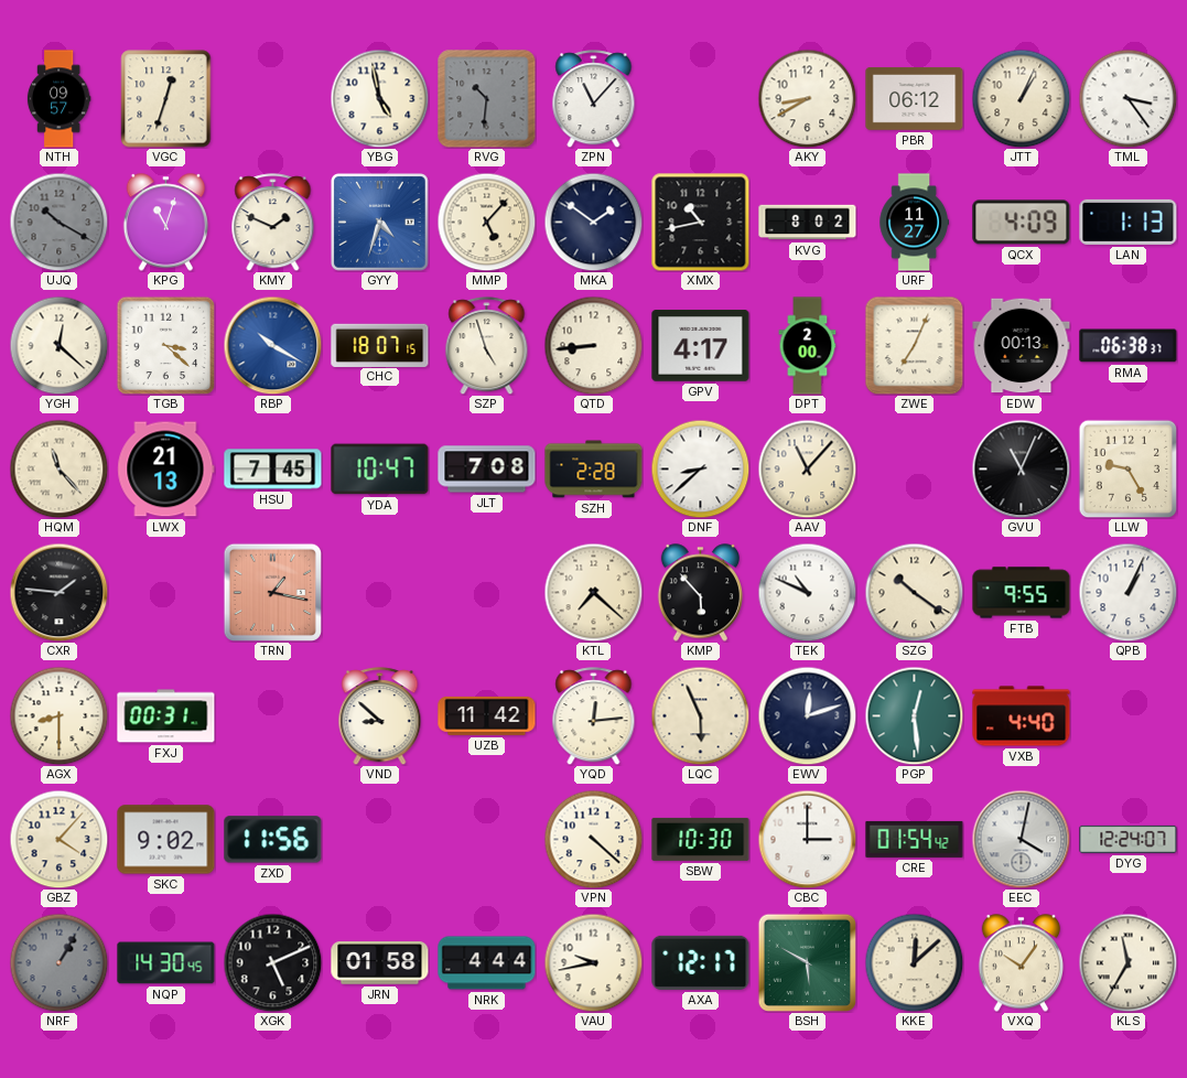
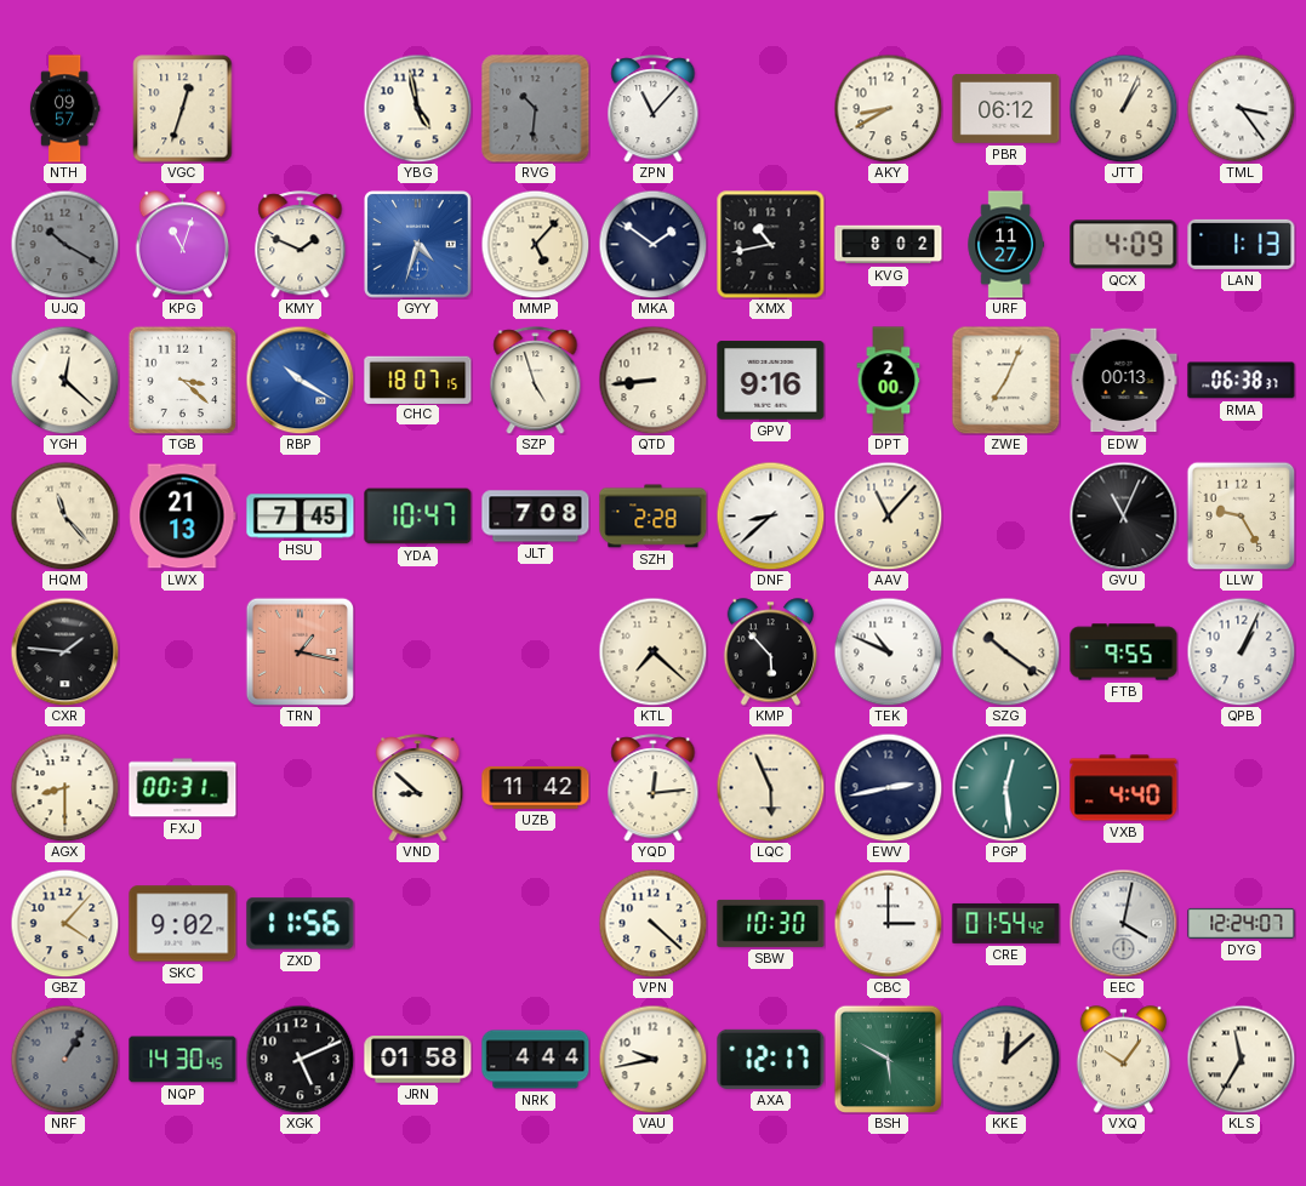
GPV: 4:17 -> 9:16 (771, 381)
EWV: 12:12 -> 2:43 (888, 787)
